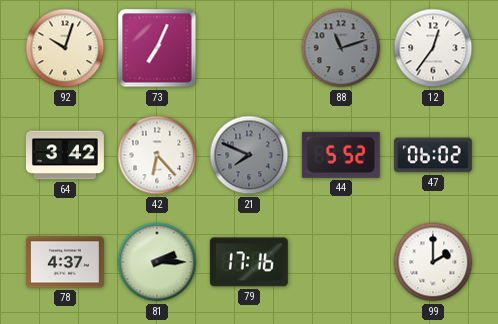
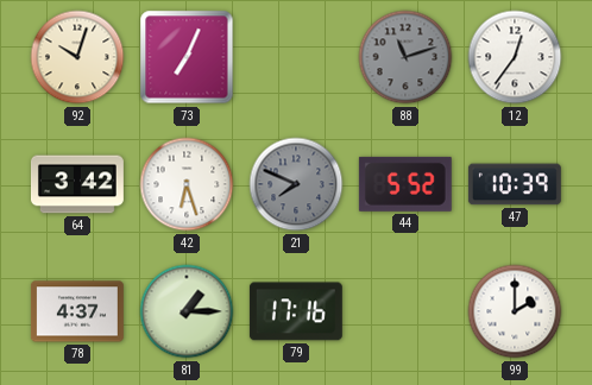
42: 6:23 -> 6:27 (187, 184)
47: 06:02 -> 10:39 (515, 184)
81: 2:15 -> 1:15 (187, 311)
